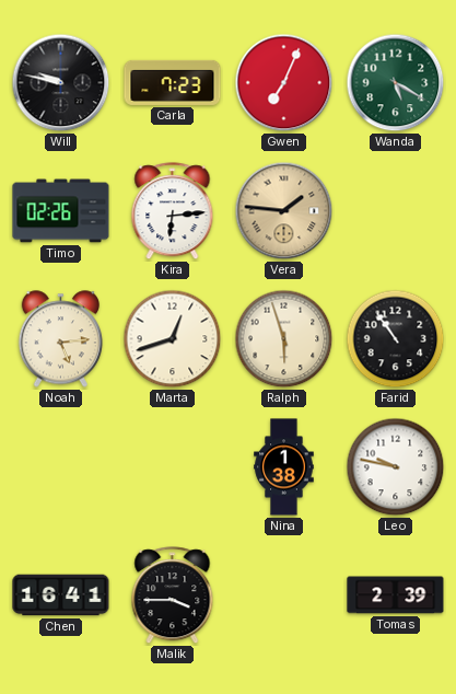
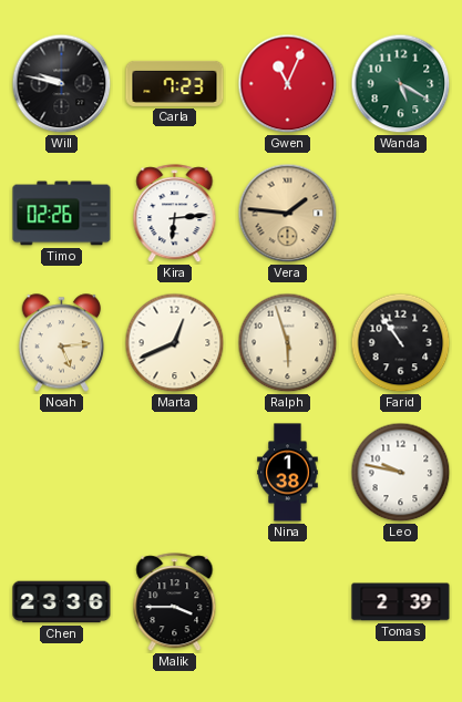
Gwen: 7:04 -> 11:04 (288, 84)
Marta: 12:42 -> 12:41 (175, 343)
Chen: 16:41 -> 23:36 (62, 602)
